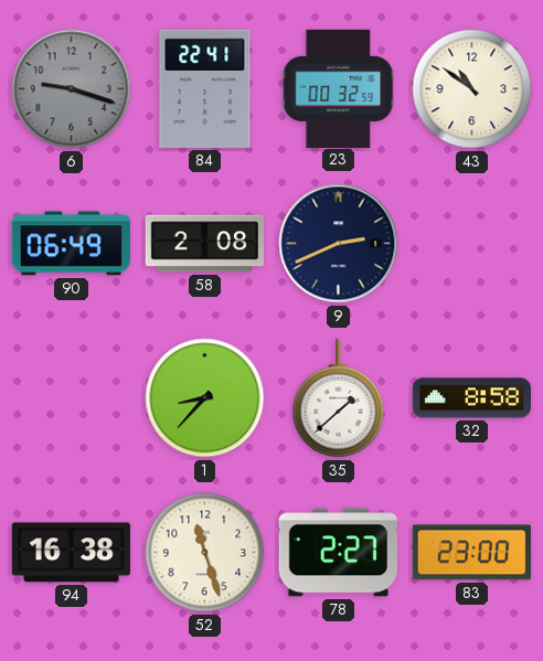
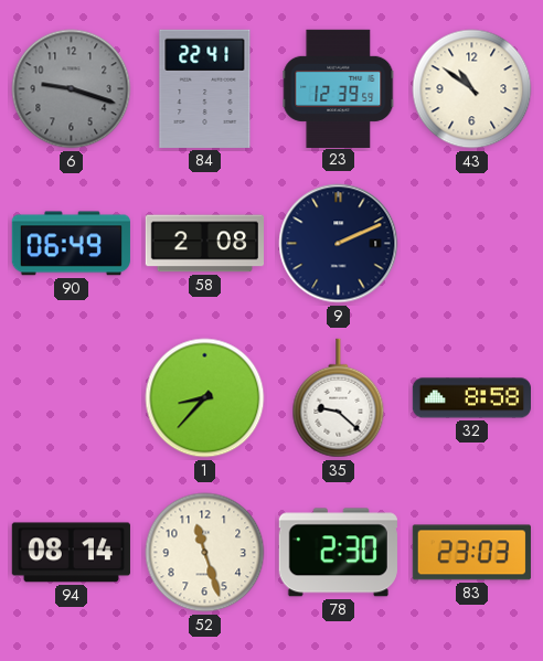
23: 00:32 -> 12:39 (339, 88)
9: 2:41 -> 2:11 (339, 244)
35: 1:38 -> 9:22 (339, 398)
94: 16:38 -> 08:14 (71, 553)
78: 2:27 -> 2:30 (338, 553)
83: 23:00 -> 23:03 (471, 553)
